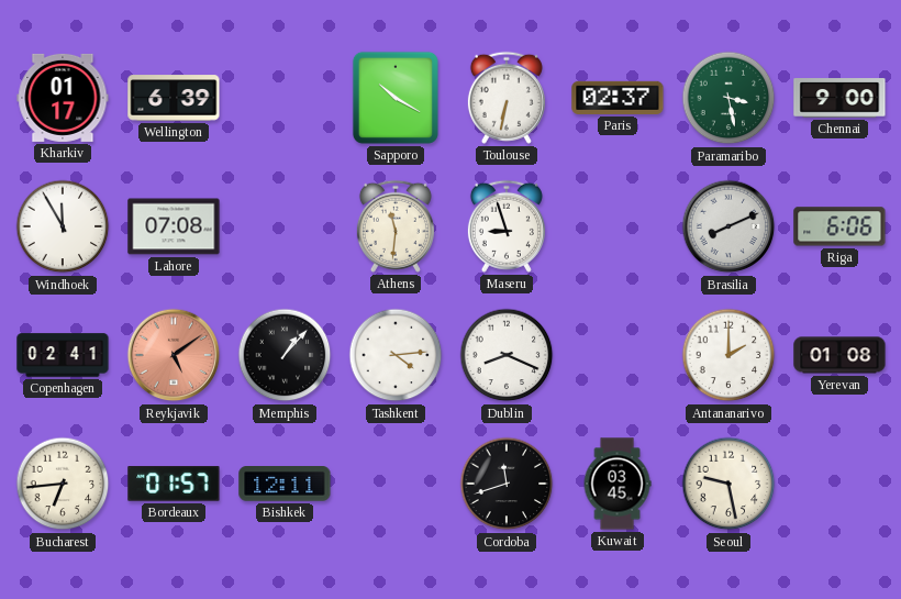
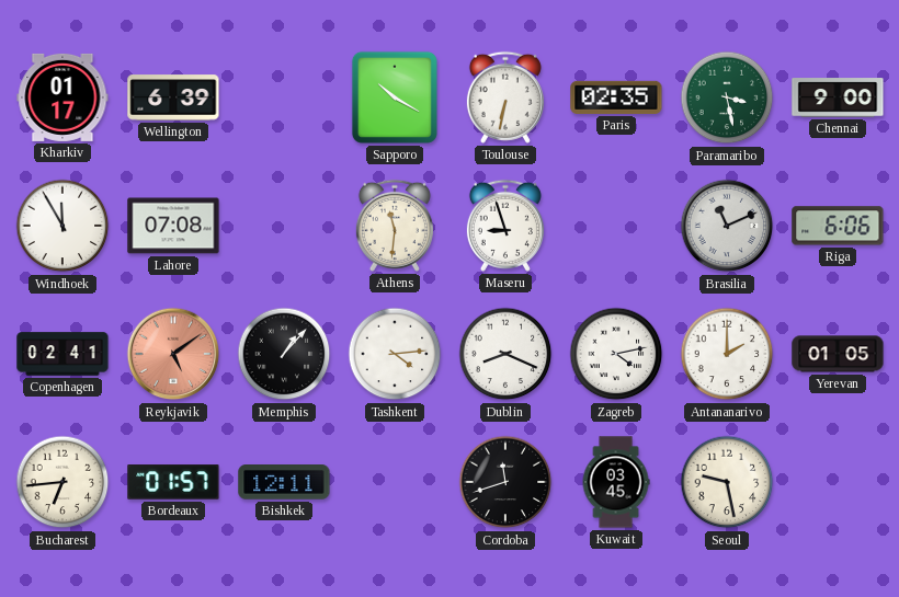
Paris: 02:37 -> 02:35 (616, 97)
Brasilia: 8:11 -> 11:11 (727, 226)
Zagreb: none -> 4:13 (616, 354)
Yerevan: 01:08 -> 01:05 (838, 354)
